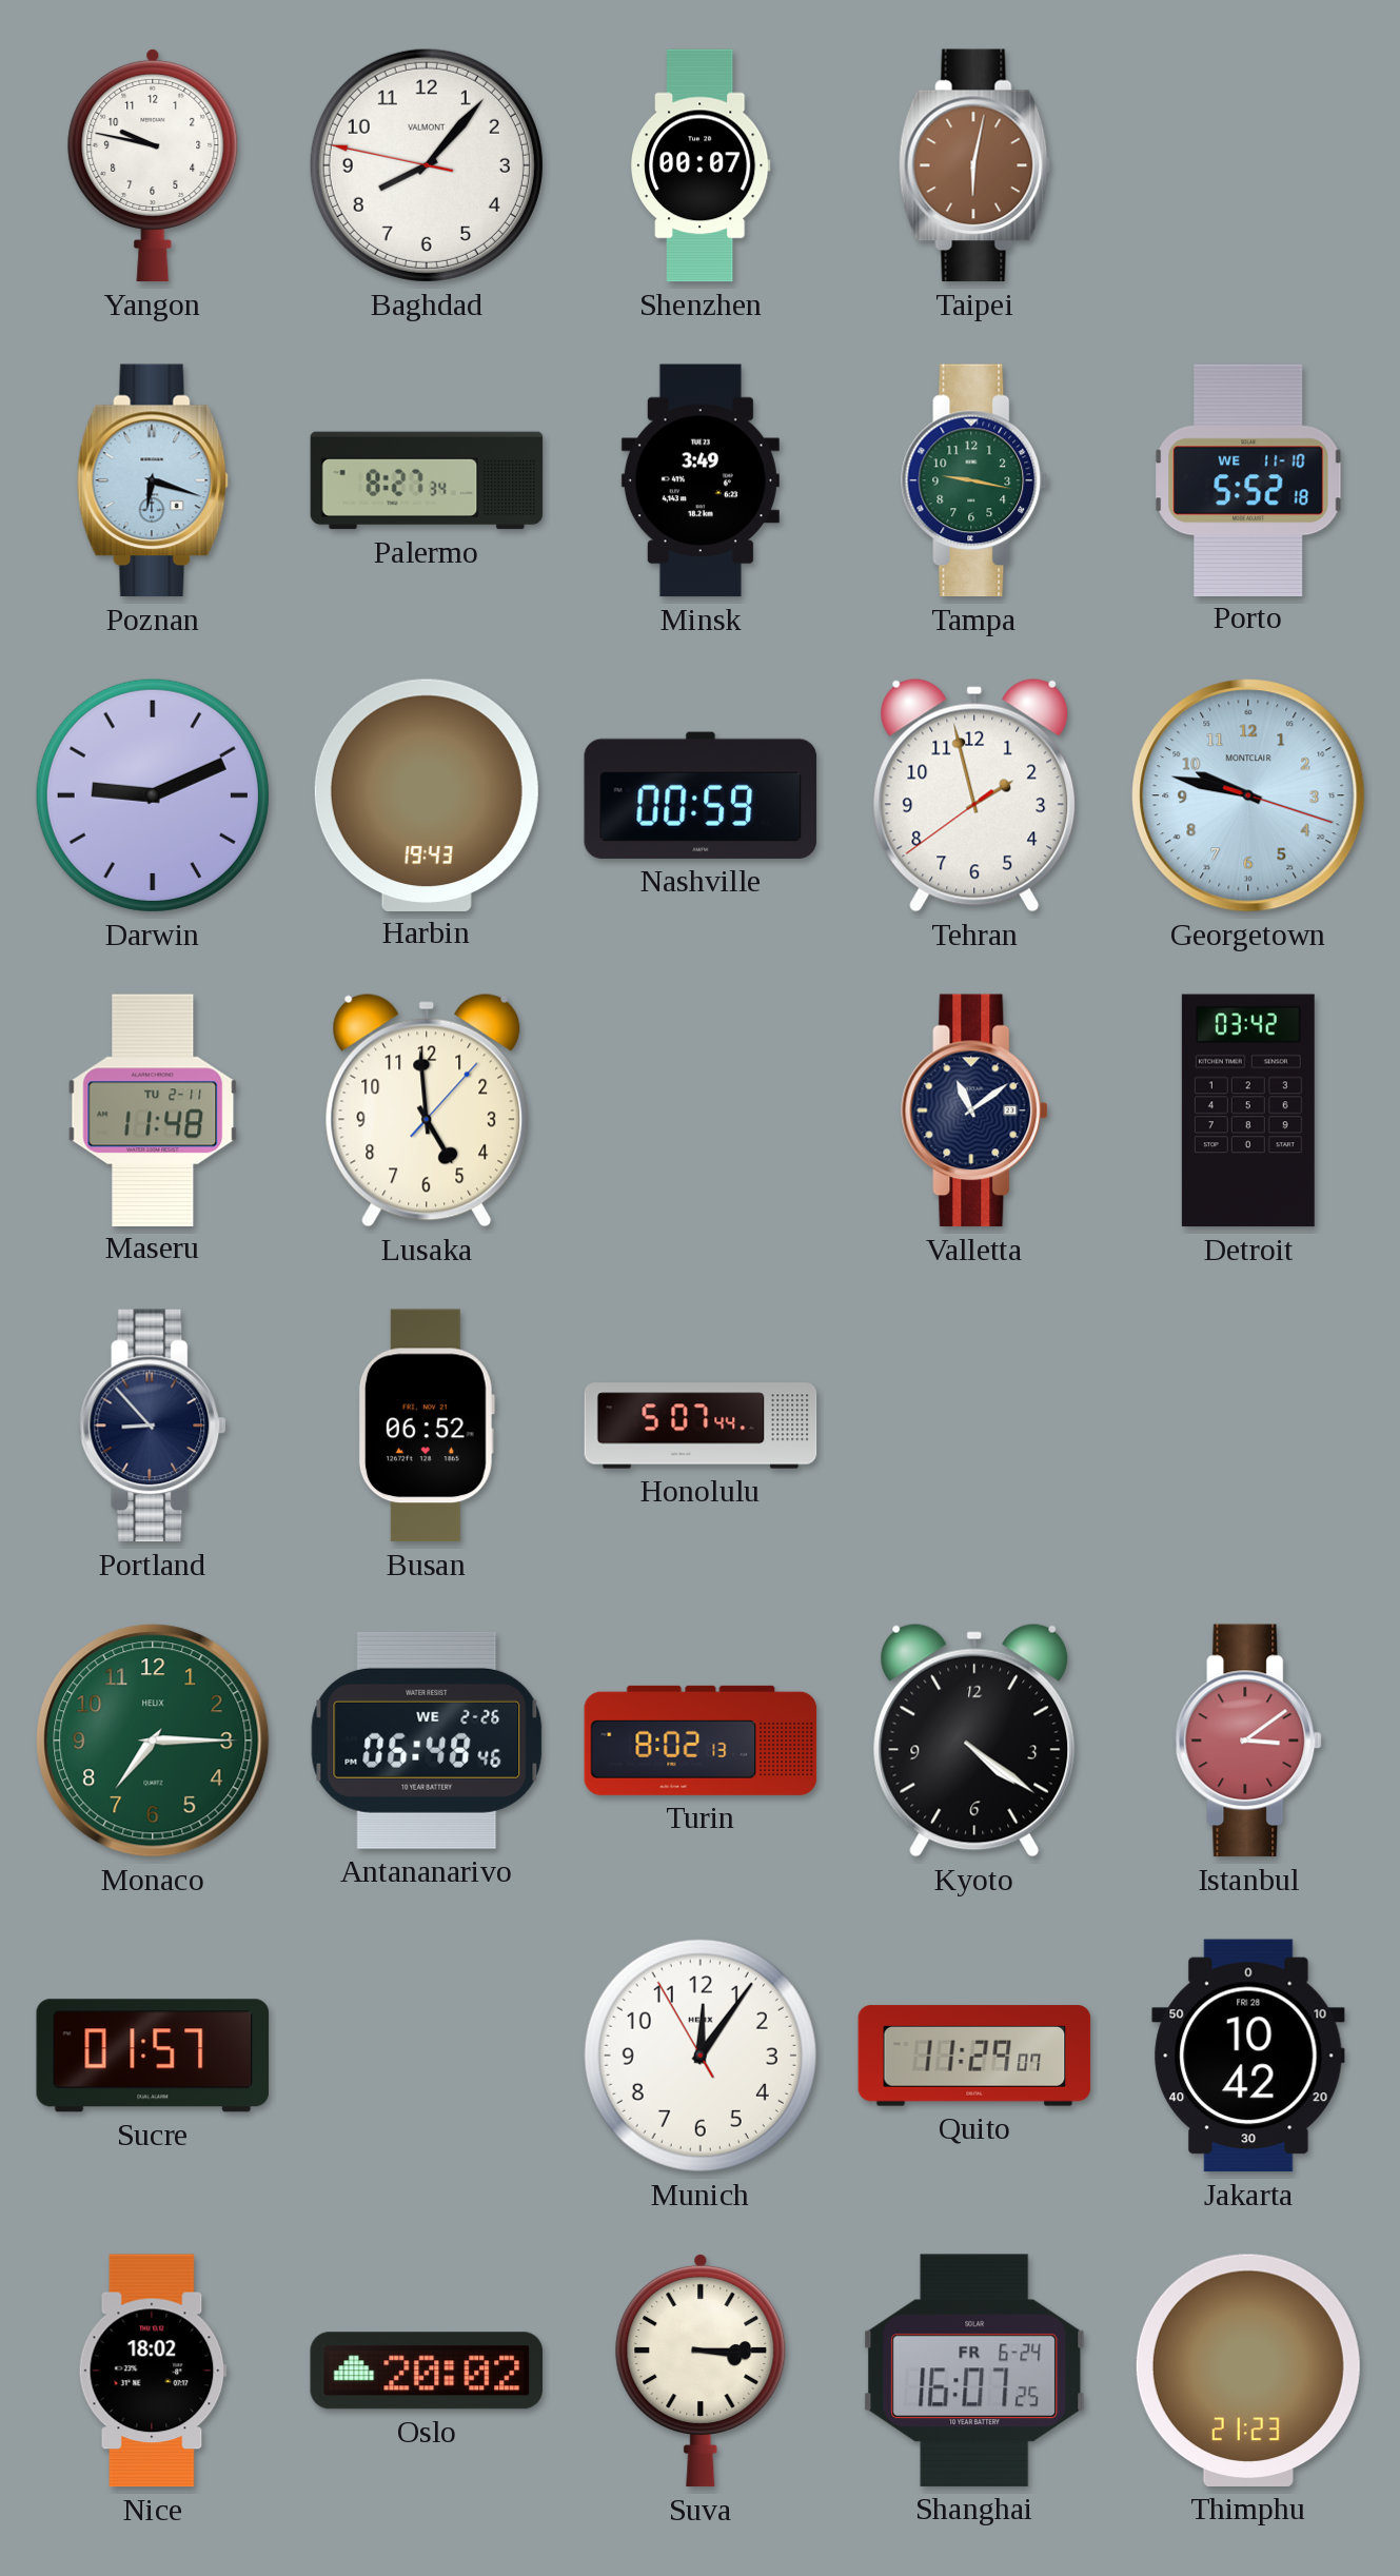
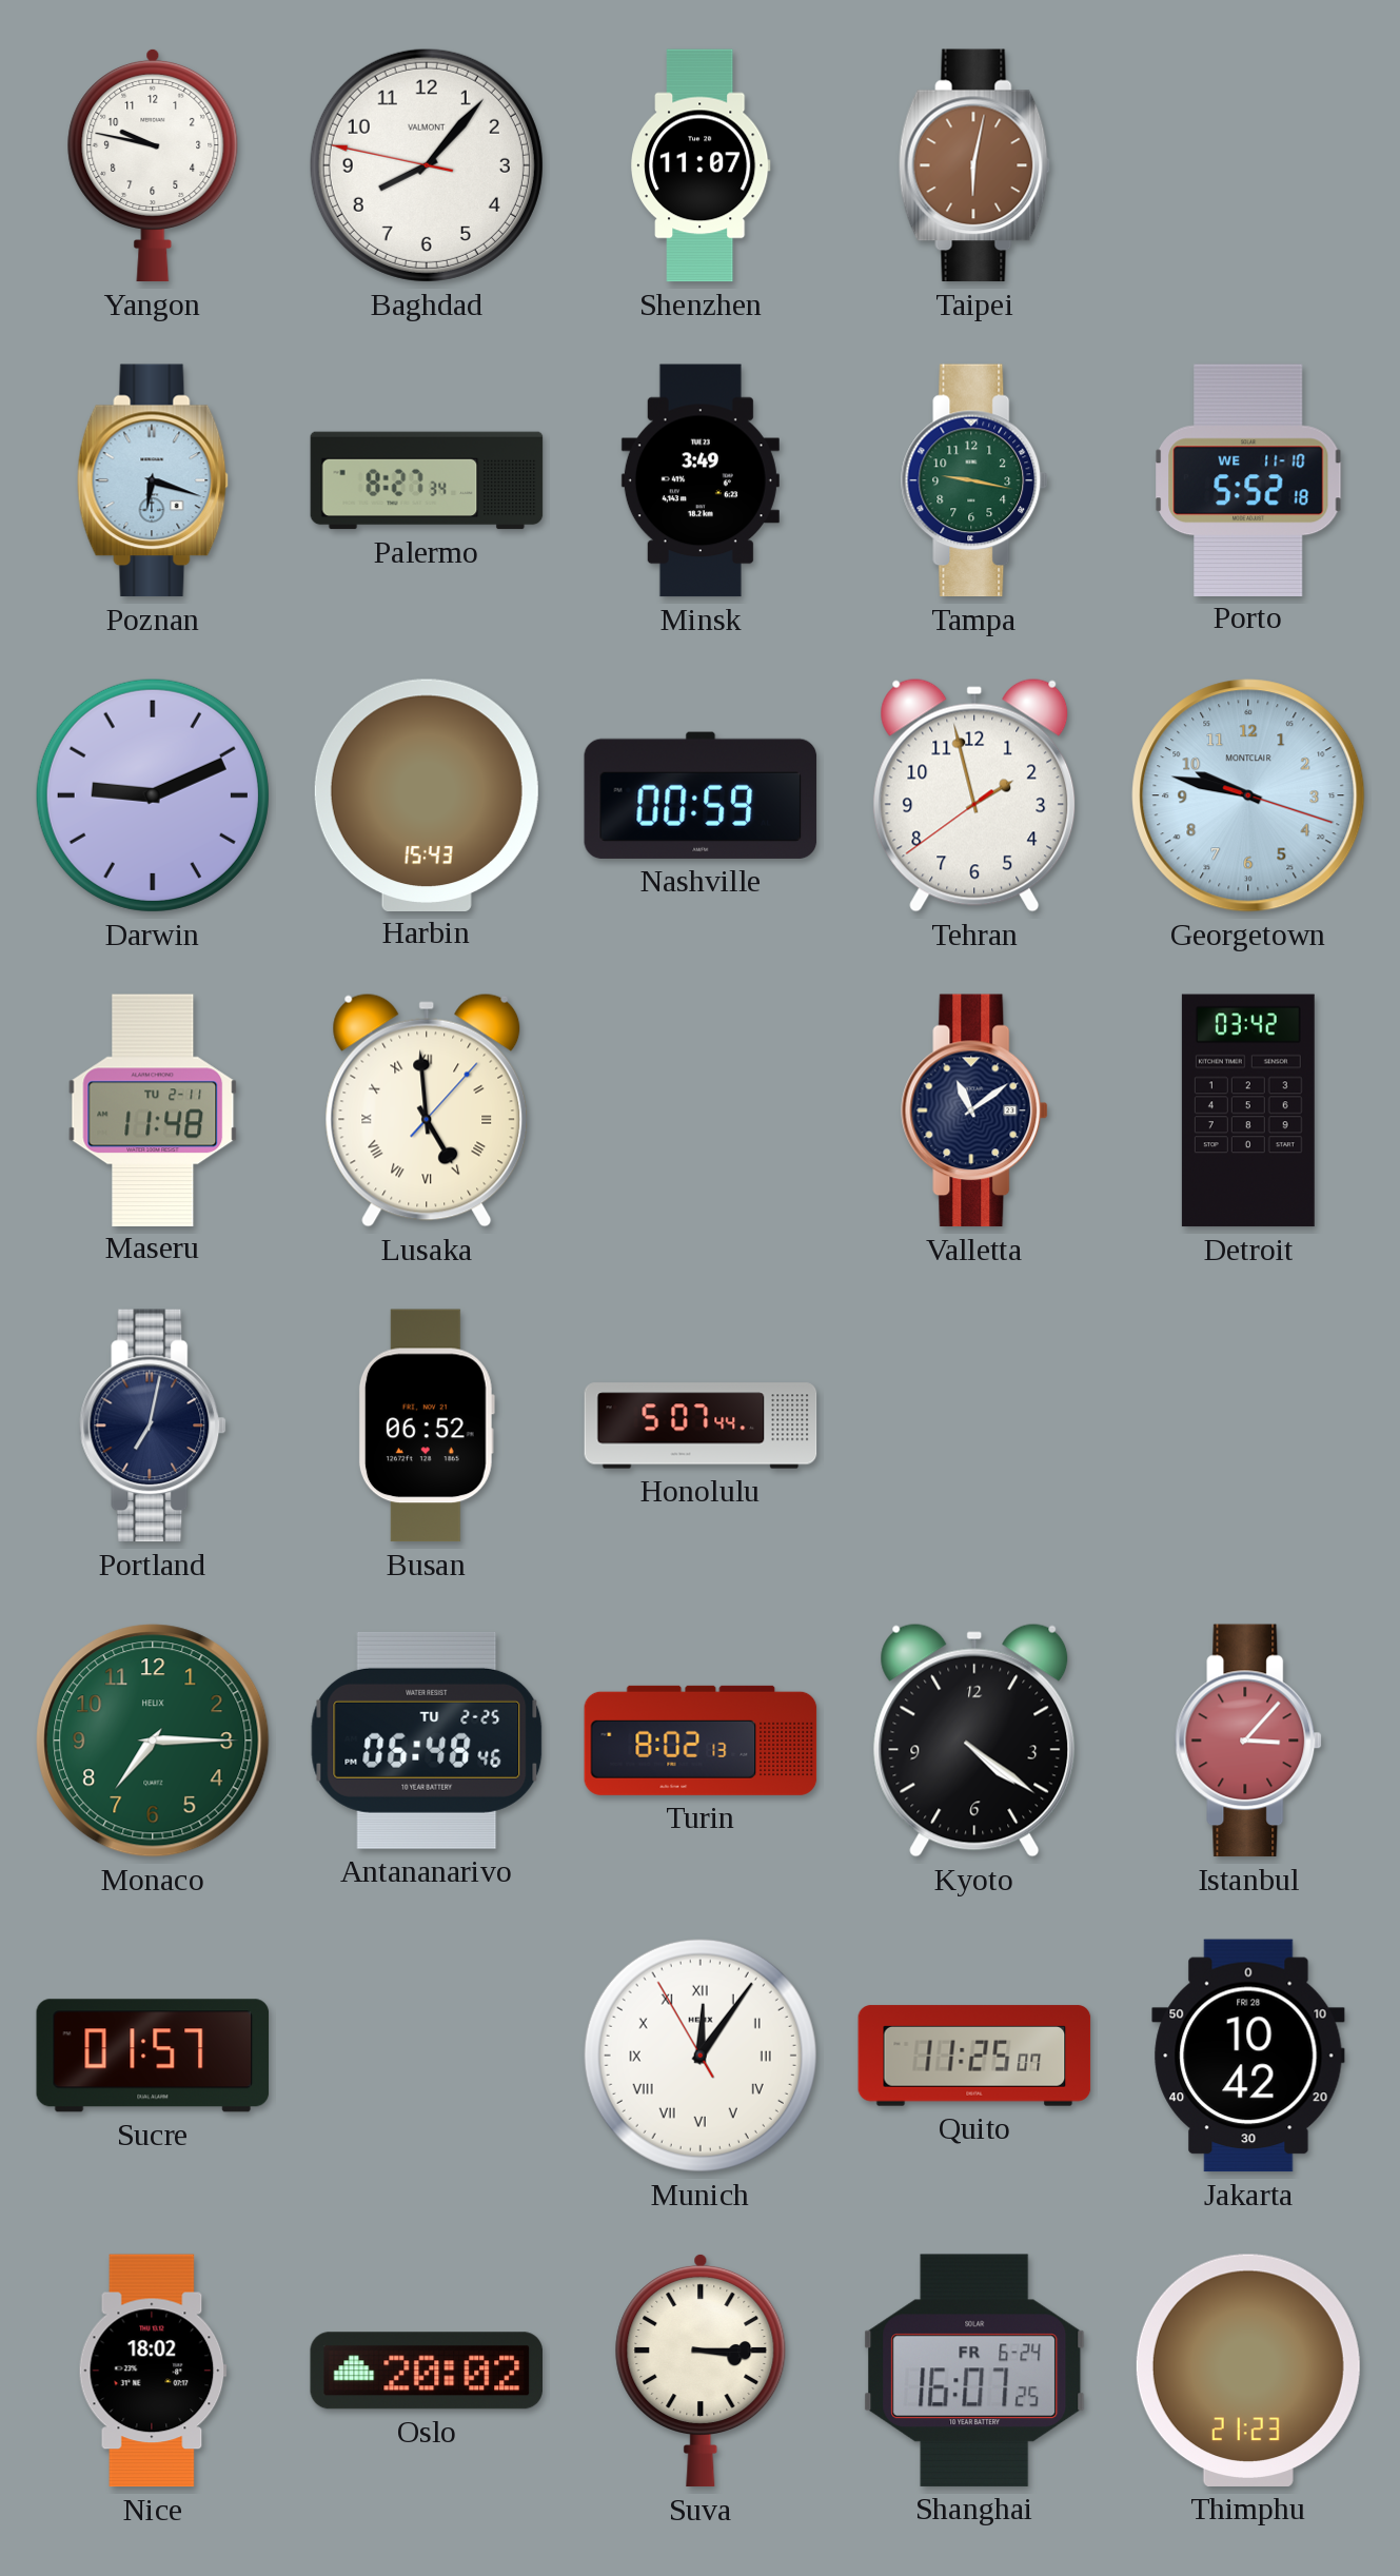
Shenzhen: 00:07 -> 11:07 (702, 165)
Harbin: 19:43 -> 15:43 (427, 794)
Lusaka numerals: Arabic -> Roman (427, 1110)
Portland: 8:53 -> 7:02 (154, 1425)
Antananarivo date: WE 2-26 -> TU 2-25 (427, 1741)
Istanbul: 3:09 -> 3:07 (1249, 1741)
Munich numerals: Arabic -> Roman (701, 2056)
Quito: 11:29 -> 11:25 (974, 2056)
